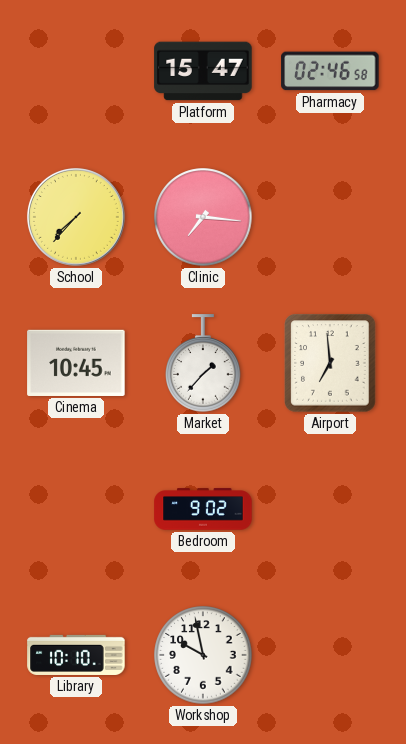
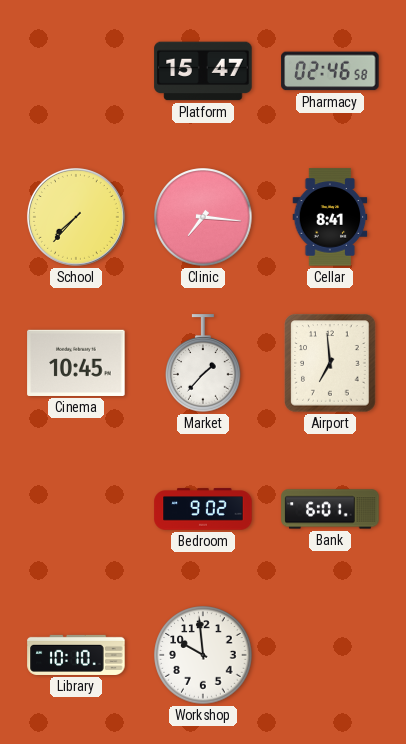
Cellar: none -> 8:41 (330, 217)
Bank: none -> 6:01 (330, 509)
Workshop: 9:58 -> 9:59 (203, 655)
